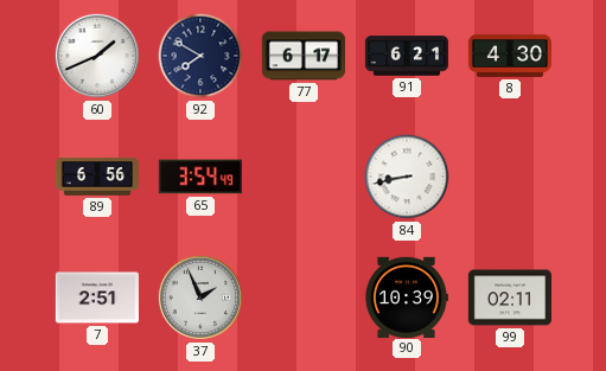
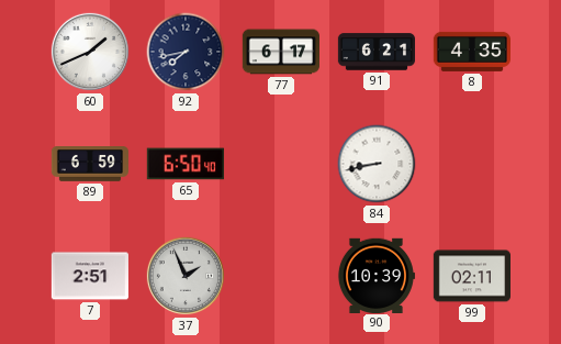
92: 7:50 -> 7:43 (186, 52)
8: 4:30 -> 4:35 (471, 52)
89: 6:56 -> 6:59 (89, 164)
65: 3:54 -> 6:50 (186, 164)
